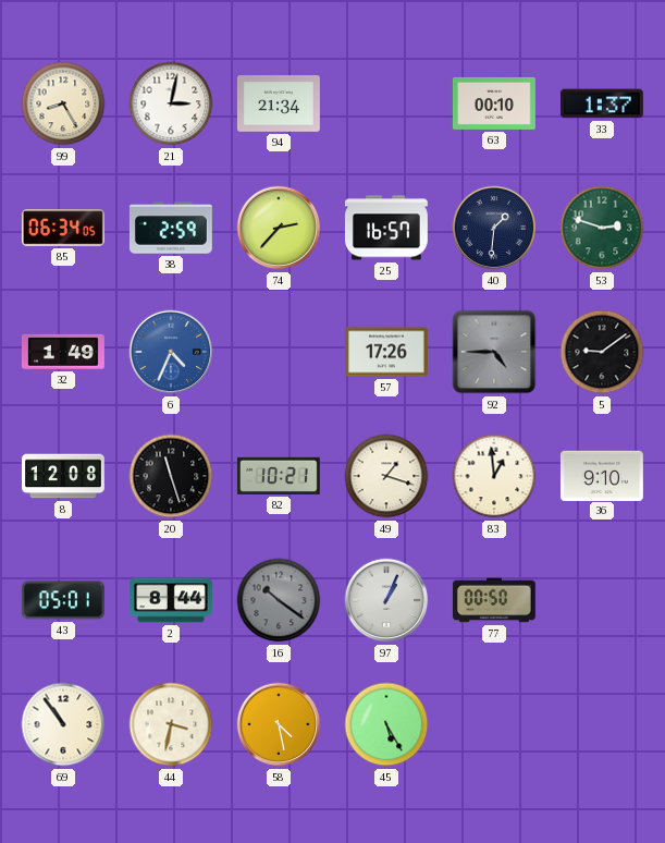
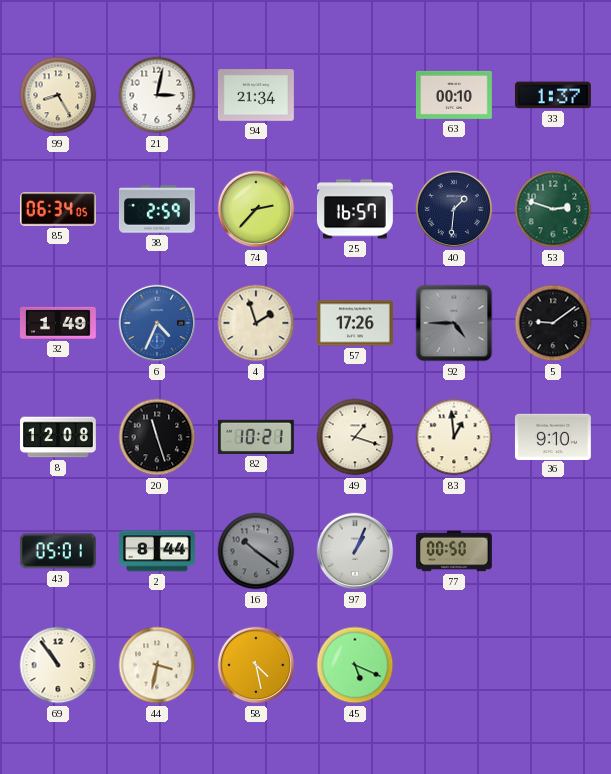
4: none -> 1:57 (256, 323)
45: 5:25 -> 5:19 (355, 665)
